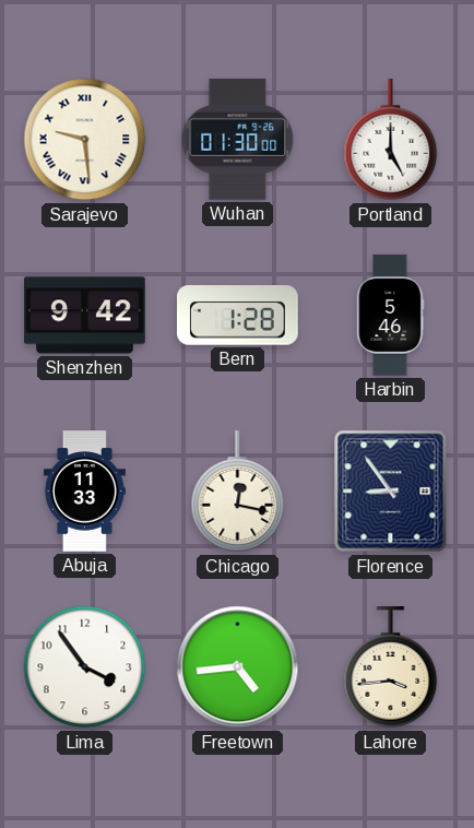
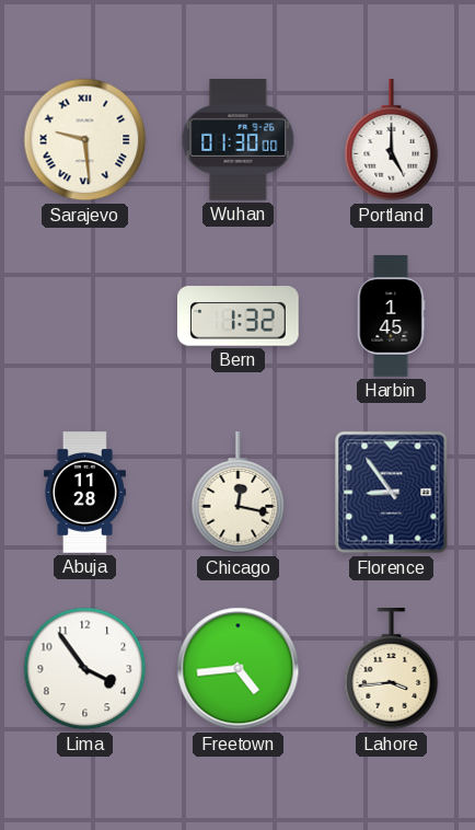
Shenzhen: 9:42 -> none (85, 316)
Bern: 1:28 -> 1:32 (239, 316)
Harbin: 5:46 -> 1:45 (391, 316)
Abuja: 11:33 -> 11:28 (84, 493)
